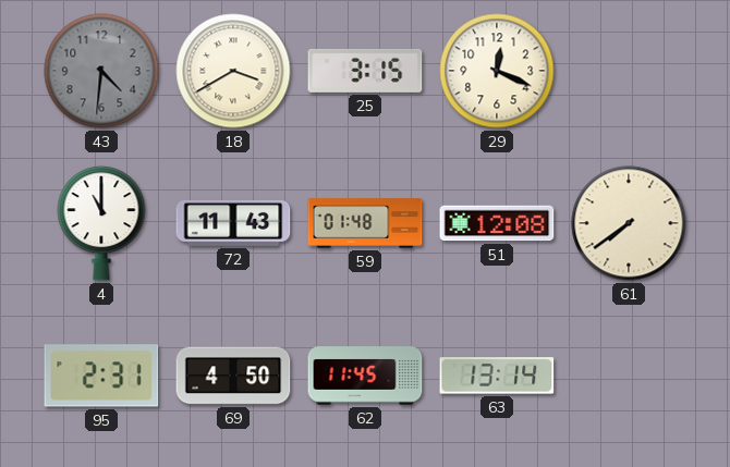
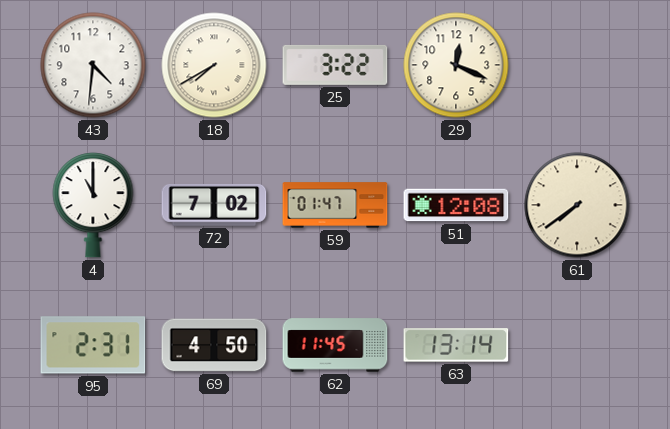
43 dial: grey -> white (93, 65)
18: 3:40 -> 7:40 (214, 65)
25: 3:15 -> 3:22 (335, 65)
72: 11:43 -> 7:02 (214, 205)
59: 01:48 -> 01:47 (335, 205)
